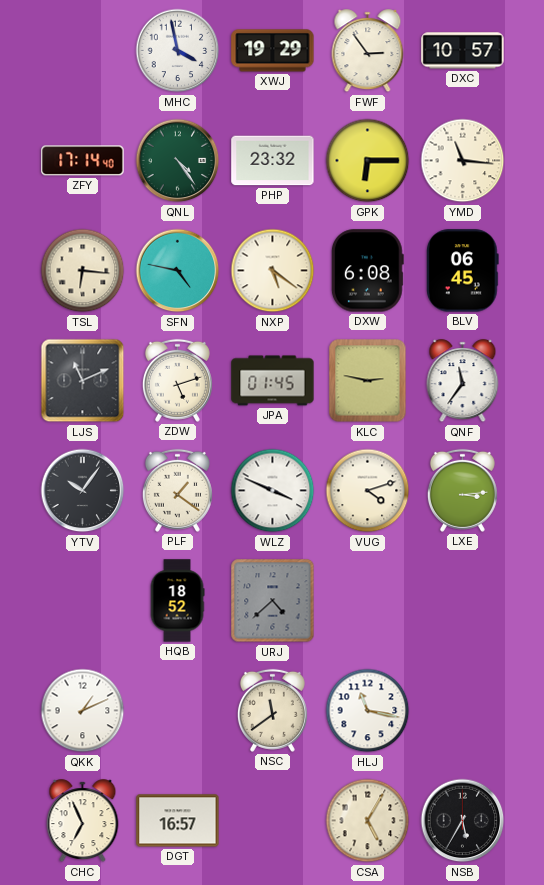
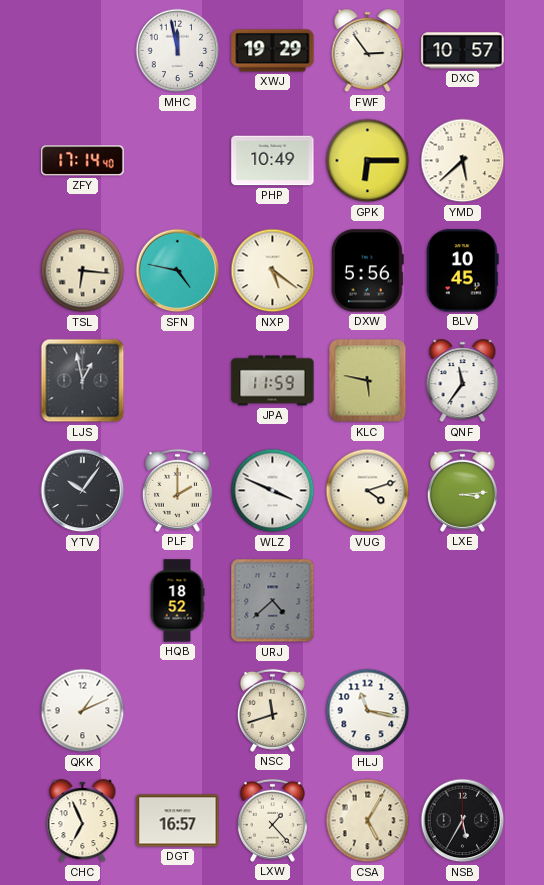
MHC: 3:58 -> 11:58 (178, 51)
QNL: 4:24 -> none (178, 161)
PHP: 23:32 -> 10:49 (273, 161)
YMD: 11:16 -> 5:38 (463, 161)
DXW: 6:08 -> 5:56 (367, 271)
BLV: 06:45 -> 10:45 (463, 271)
LJS: 11:11 -> 12:58 (83, 381)
ZDW: 5:12 -> none (177, 380)
JPA: 01:45 -> 11:59 (273, 381)
KLC: 2:47 -> 5:47 (368, 381)
PLF: 1:21 -> 2:00 (177, 490)
NSC: 11:39 -> 11:42 (272, 710)
LXW: none -> 1:23 (272, 820)
